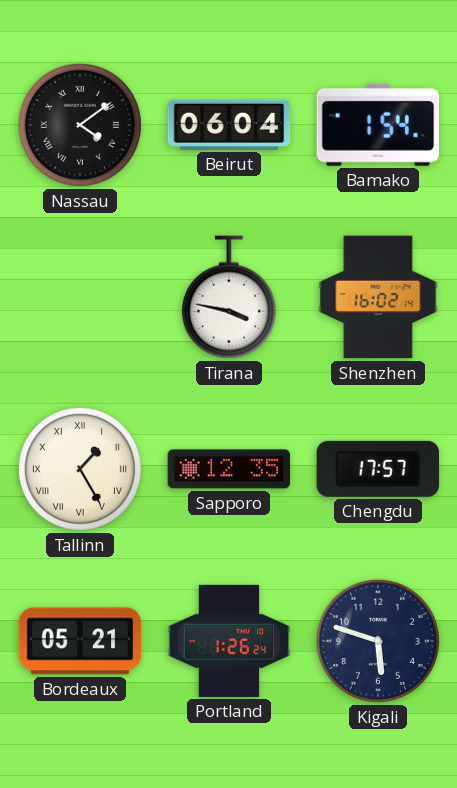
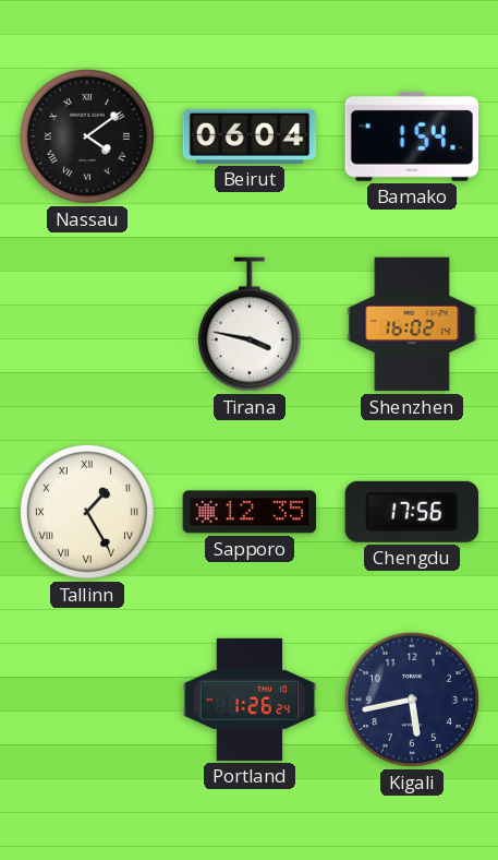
Chengdu: 17:57 -> 17:56 (411, 512)
Bordeaux: 05:21 -> none (80, 641)
Kigali: 5:48 -> 5:43 (412, 700)
